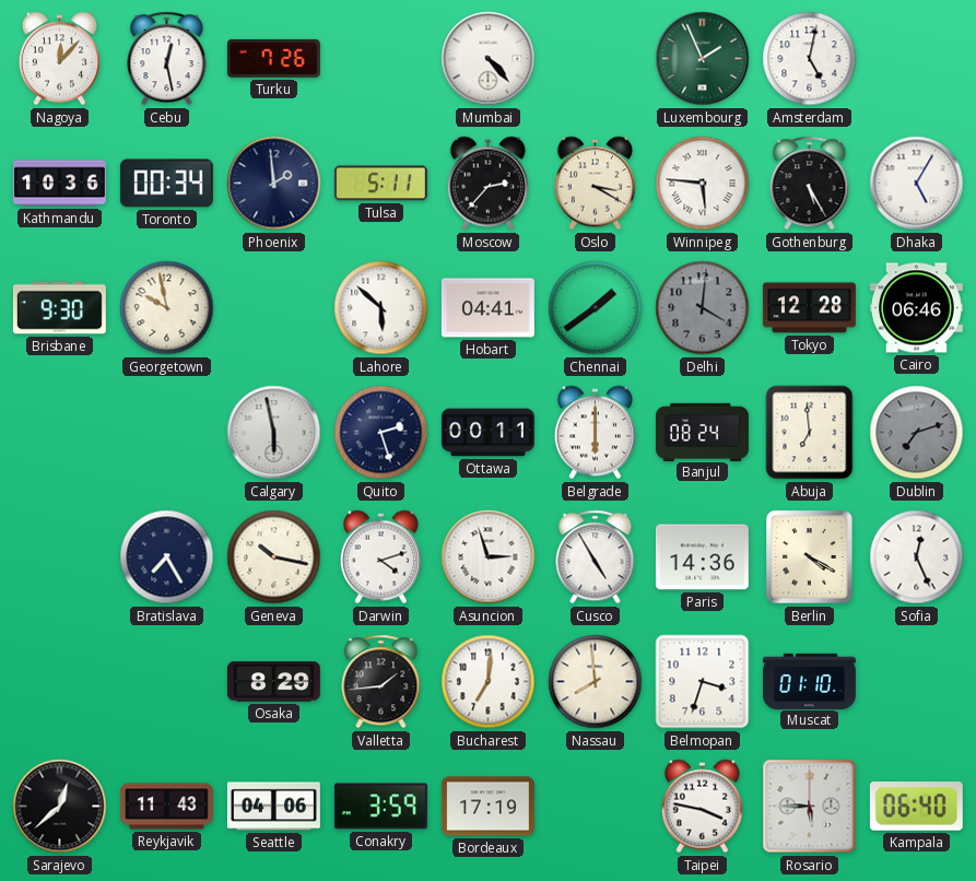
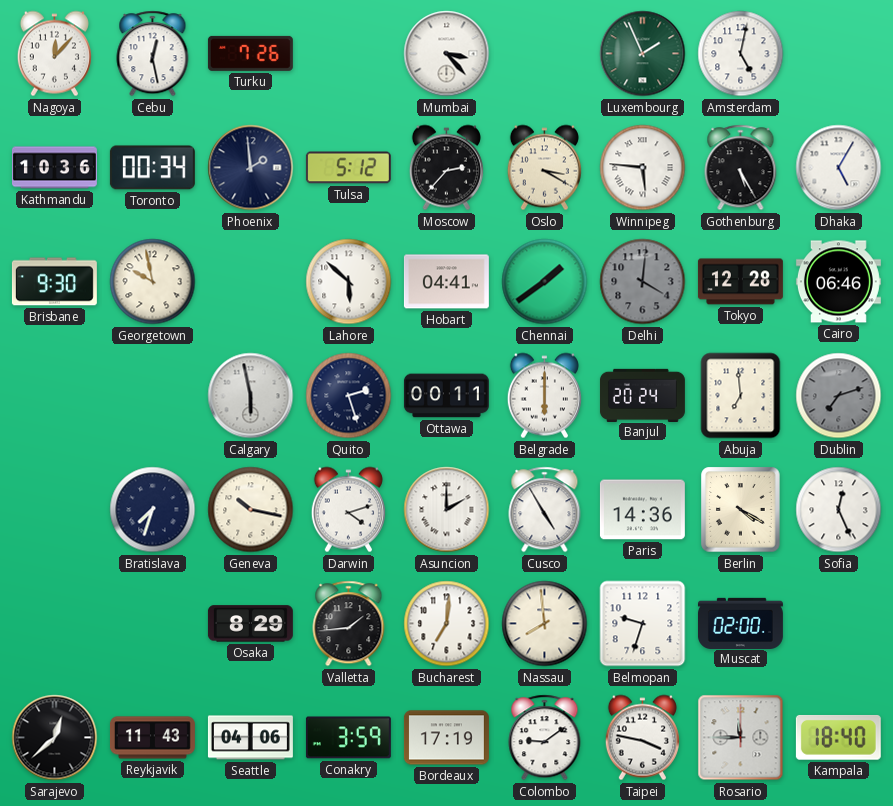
Mumbai: 4:23 -> 3:23 (447, 54)
Tulsa: 5:11 -> 5:12 (348, 168)
Banjul: 08:24 -> 20:24 (642, 395)
Bratislava: 7:25 -> 7:33 (153, 510)
Asuncion: 2:57 -> 2:00 (447, 510)
Belmopan: 3:33 -> 9:33 (643, 624)
Muscat: 01:10 -> 02:00 (740, 623)
Colombo: none -> 9:09 (545, 738)
Rosario: 5:45 -> 11:45 (741, 738)
Kampala: 06:40 -> 18:40 (838, 737)
